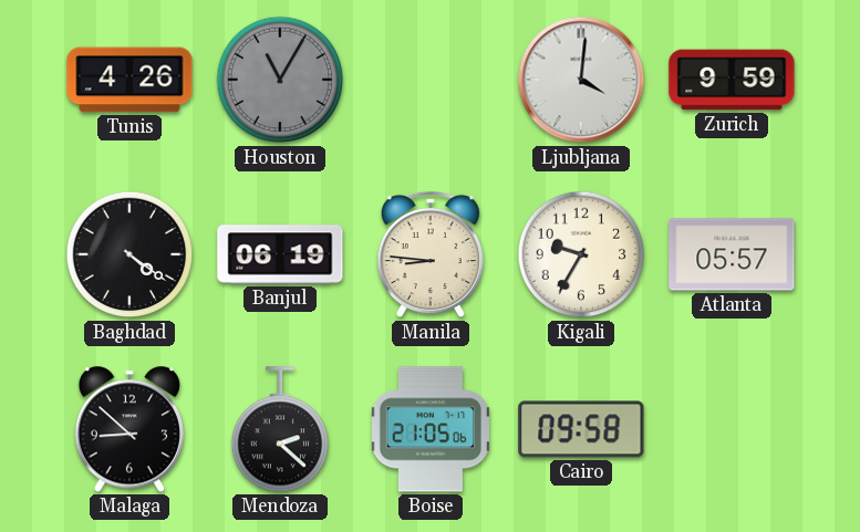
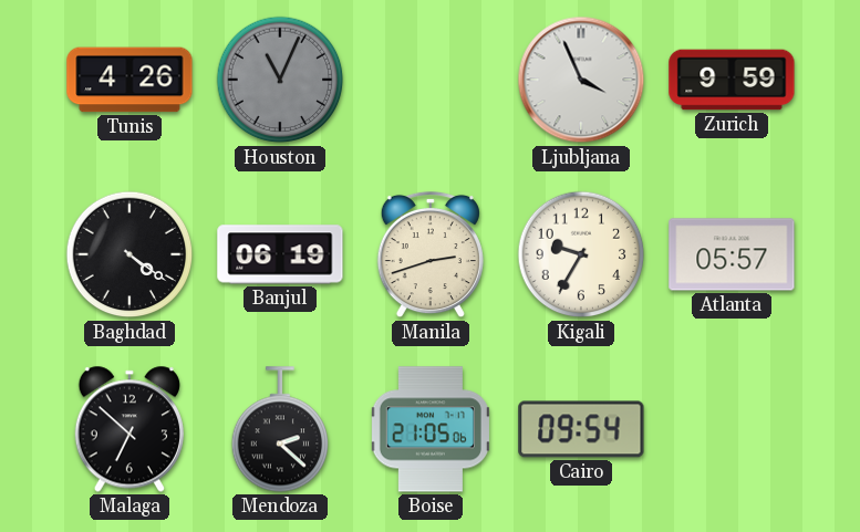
Houston: 11:05 -> 11:04 (280, 80)
Ljubljana: 4:01 -> 3:56 (581, 80)
Manila: 8:46 -> 2:42 (431, 254)
Malaga: 8:52 -> 6:52 (129, 429)
Cairo: 09:58 -> 09:54 (581, 429)
